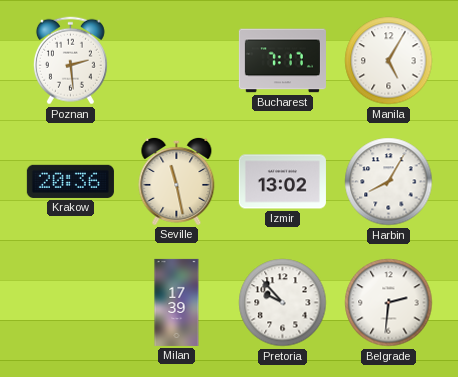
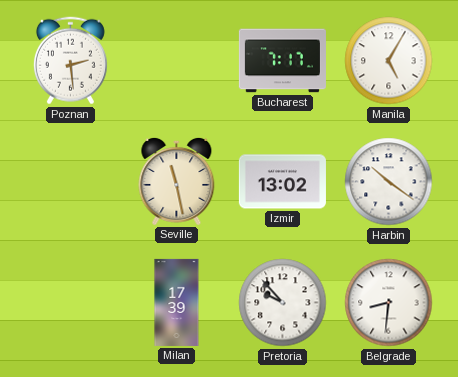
Krakow: 20:36 -> none (70, 181)
Harbin: 8:05 -> 10:21 (389, 182)
Belgrade: 2:31 -> 8:31 (389, 303)
